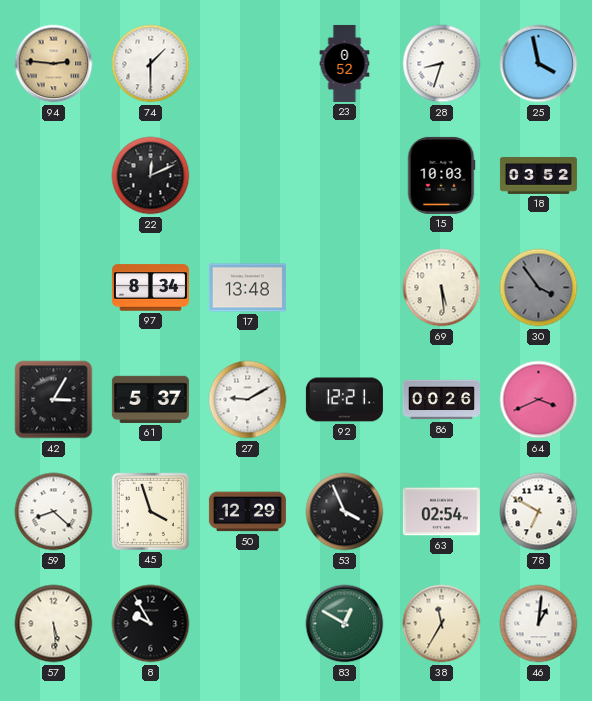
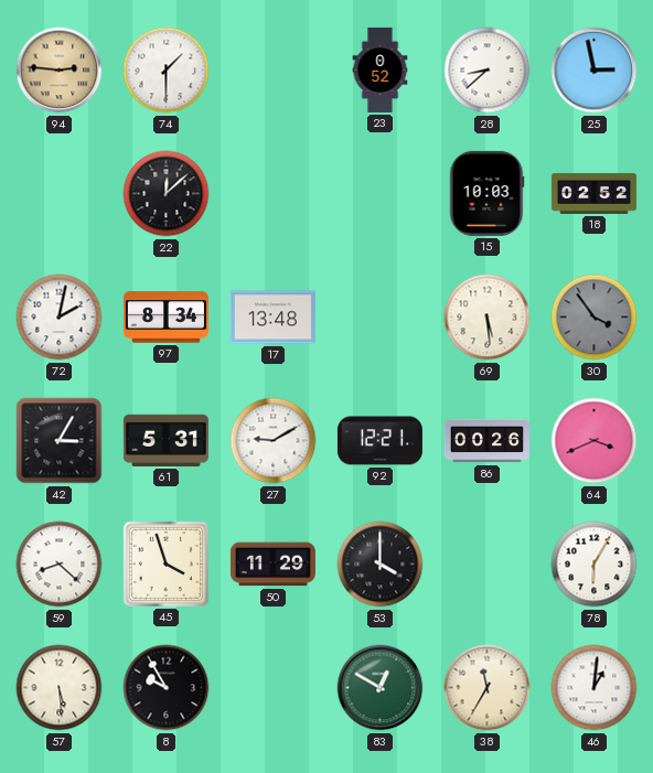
28: 8:33 -> 8:38 (488, 71)
25: 3:58 -> 2:58 (595, 71)
22: 12:11 -> 12:08 (167, 194)
18: 03:52 -> 02:52 (593, 193)
72: none -> 2:02 (60, 318)
61: 5:37 -> 5:31 (165, 440)
50: 12:29 -> 11:29 (272, 565)
53: 3:56 -> 4:00 (381, 565)
63: 02:54 -> none (441, 512)
78: 6:50 -> 6:05 (595, 565)
